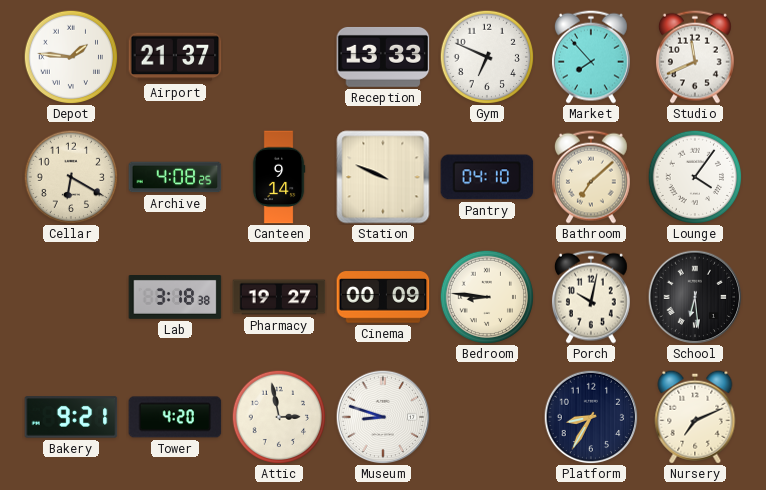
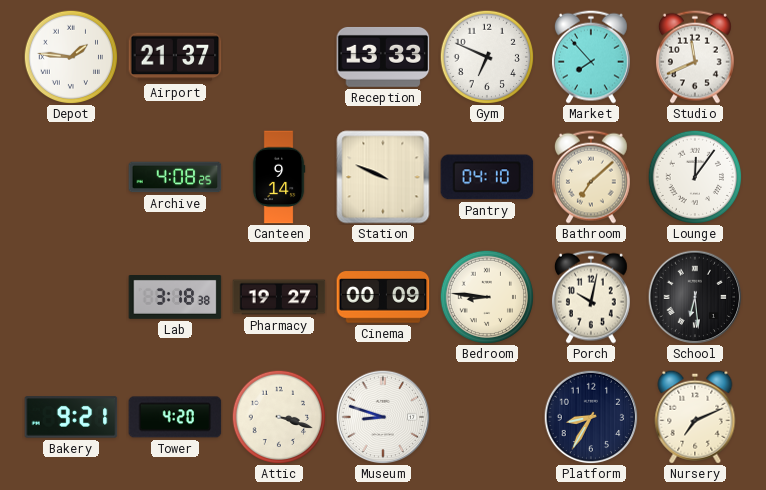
Cellar: 6:20 -> none (71, 177)
Lounge: 4:06 -> 12:06 (695, 177)
Attic: 2:58 -> 3:18 (279, 417)
